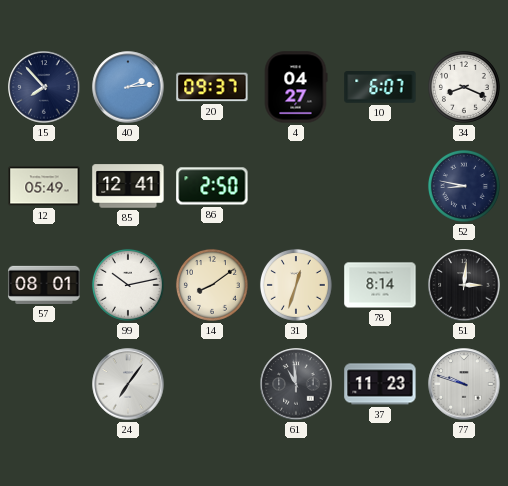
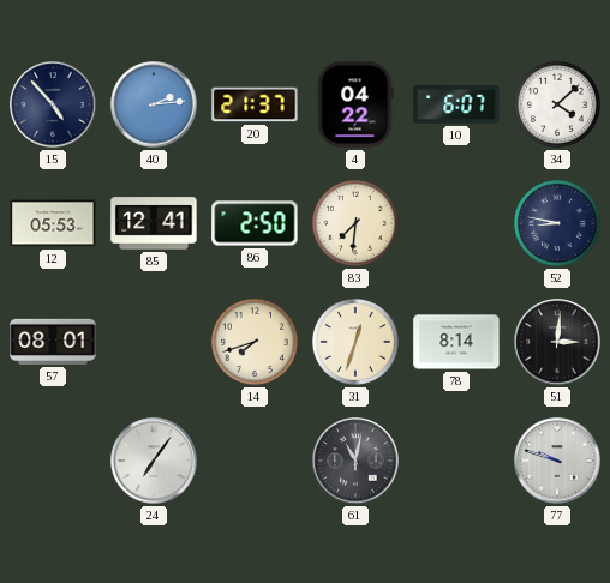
15: 7:53 -> 4:53 (53, 104)
20: 09:37 -> 21:37 (255, 104)
4: 04:27 -> 04:22 (355, 104)
34: 8:19 -> 4:08 (557, 104)
12: 05:49 -> 05:53 (53, 223)
83: none -> 7:31 (355, 223)
99: 10:13 -> none (128, 285)
14: 8:09 -> 7:42 (255, 342)
61: 10:59 -> 11:02 (355, 461)
37: 11:23 -> none (380, 384)
